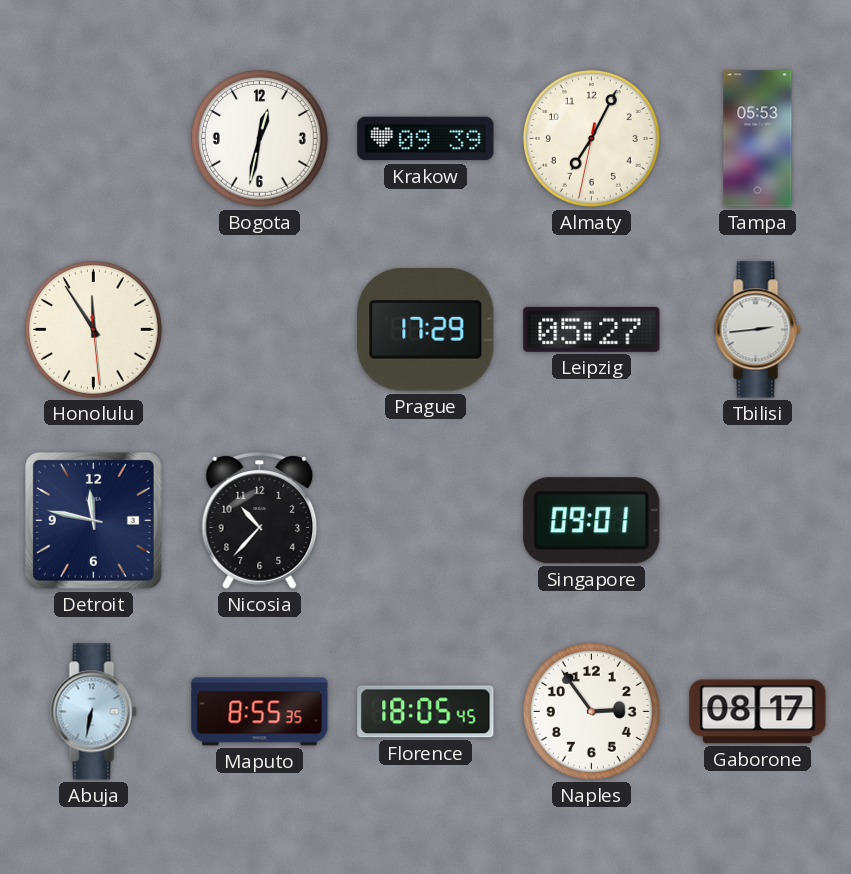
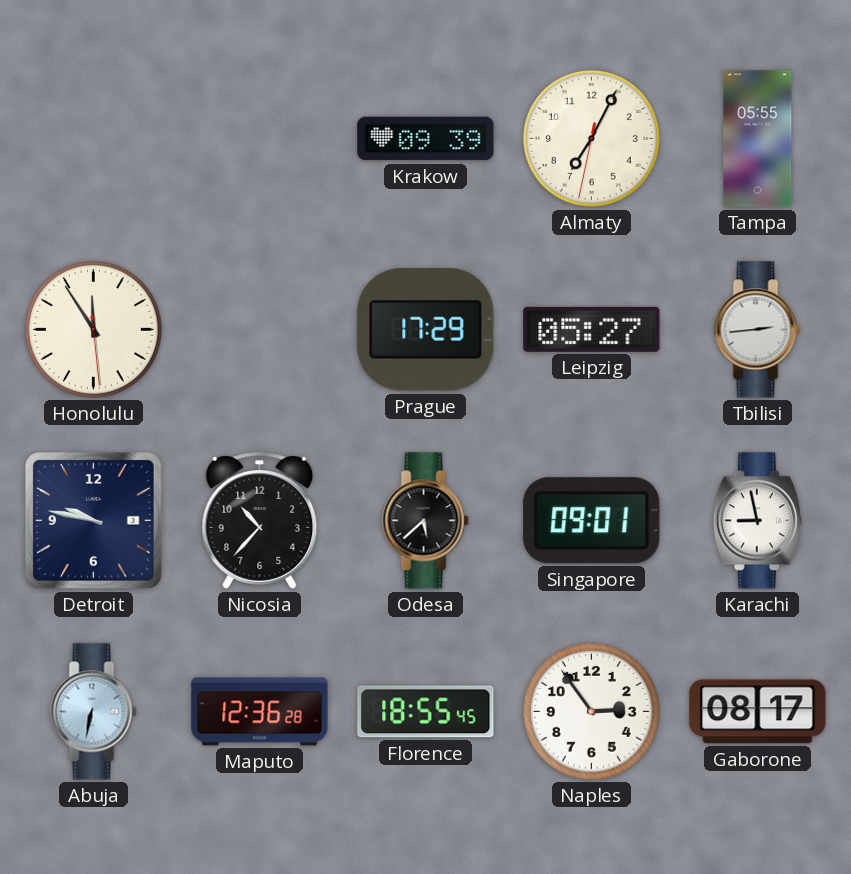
Bogota: 12:32 -> none (259, 138)
Tampa: 05:53 -> 05:55 (758, 139)
Detroit: 11:47 -> 9:47 (93, 520)
Odesa: none -> 5:38 (426, 521)
Karachi: none -> 8:58 (757, 521)
Maputo: 8:55 -> 12:36 (260, 712)
Florence: 18:05 -> 18:55 (426, 712)
